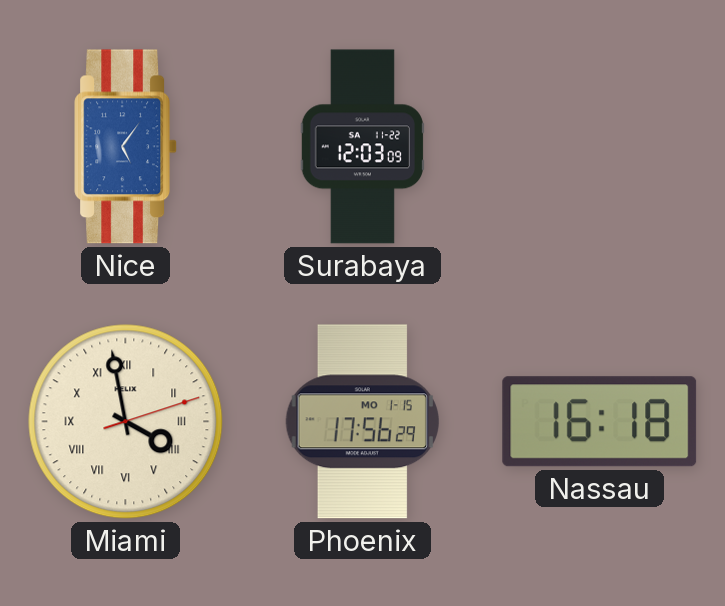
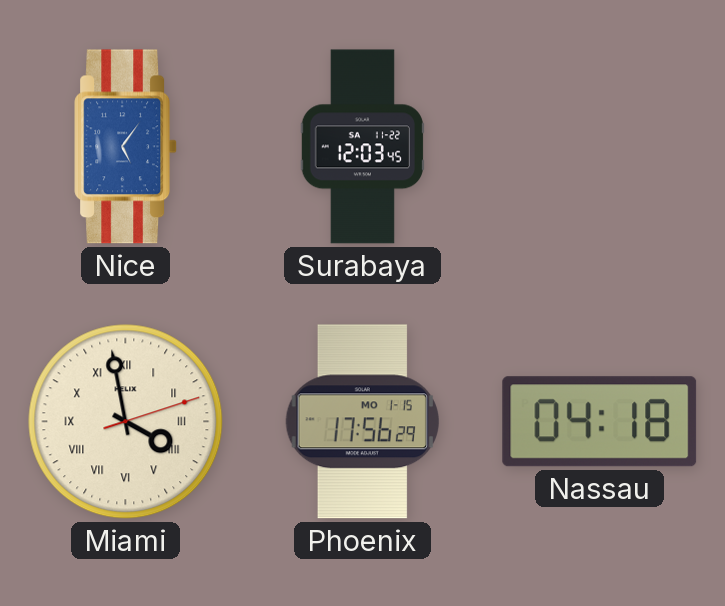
Surabaya: 12:03:09 -> 12:03:45 (362, 147)
Nassau: 16:18 -> 04:18 (600, 422)
